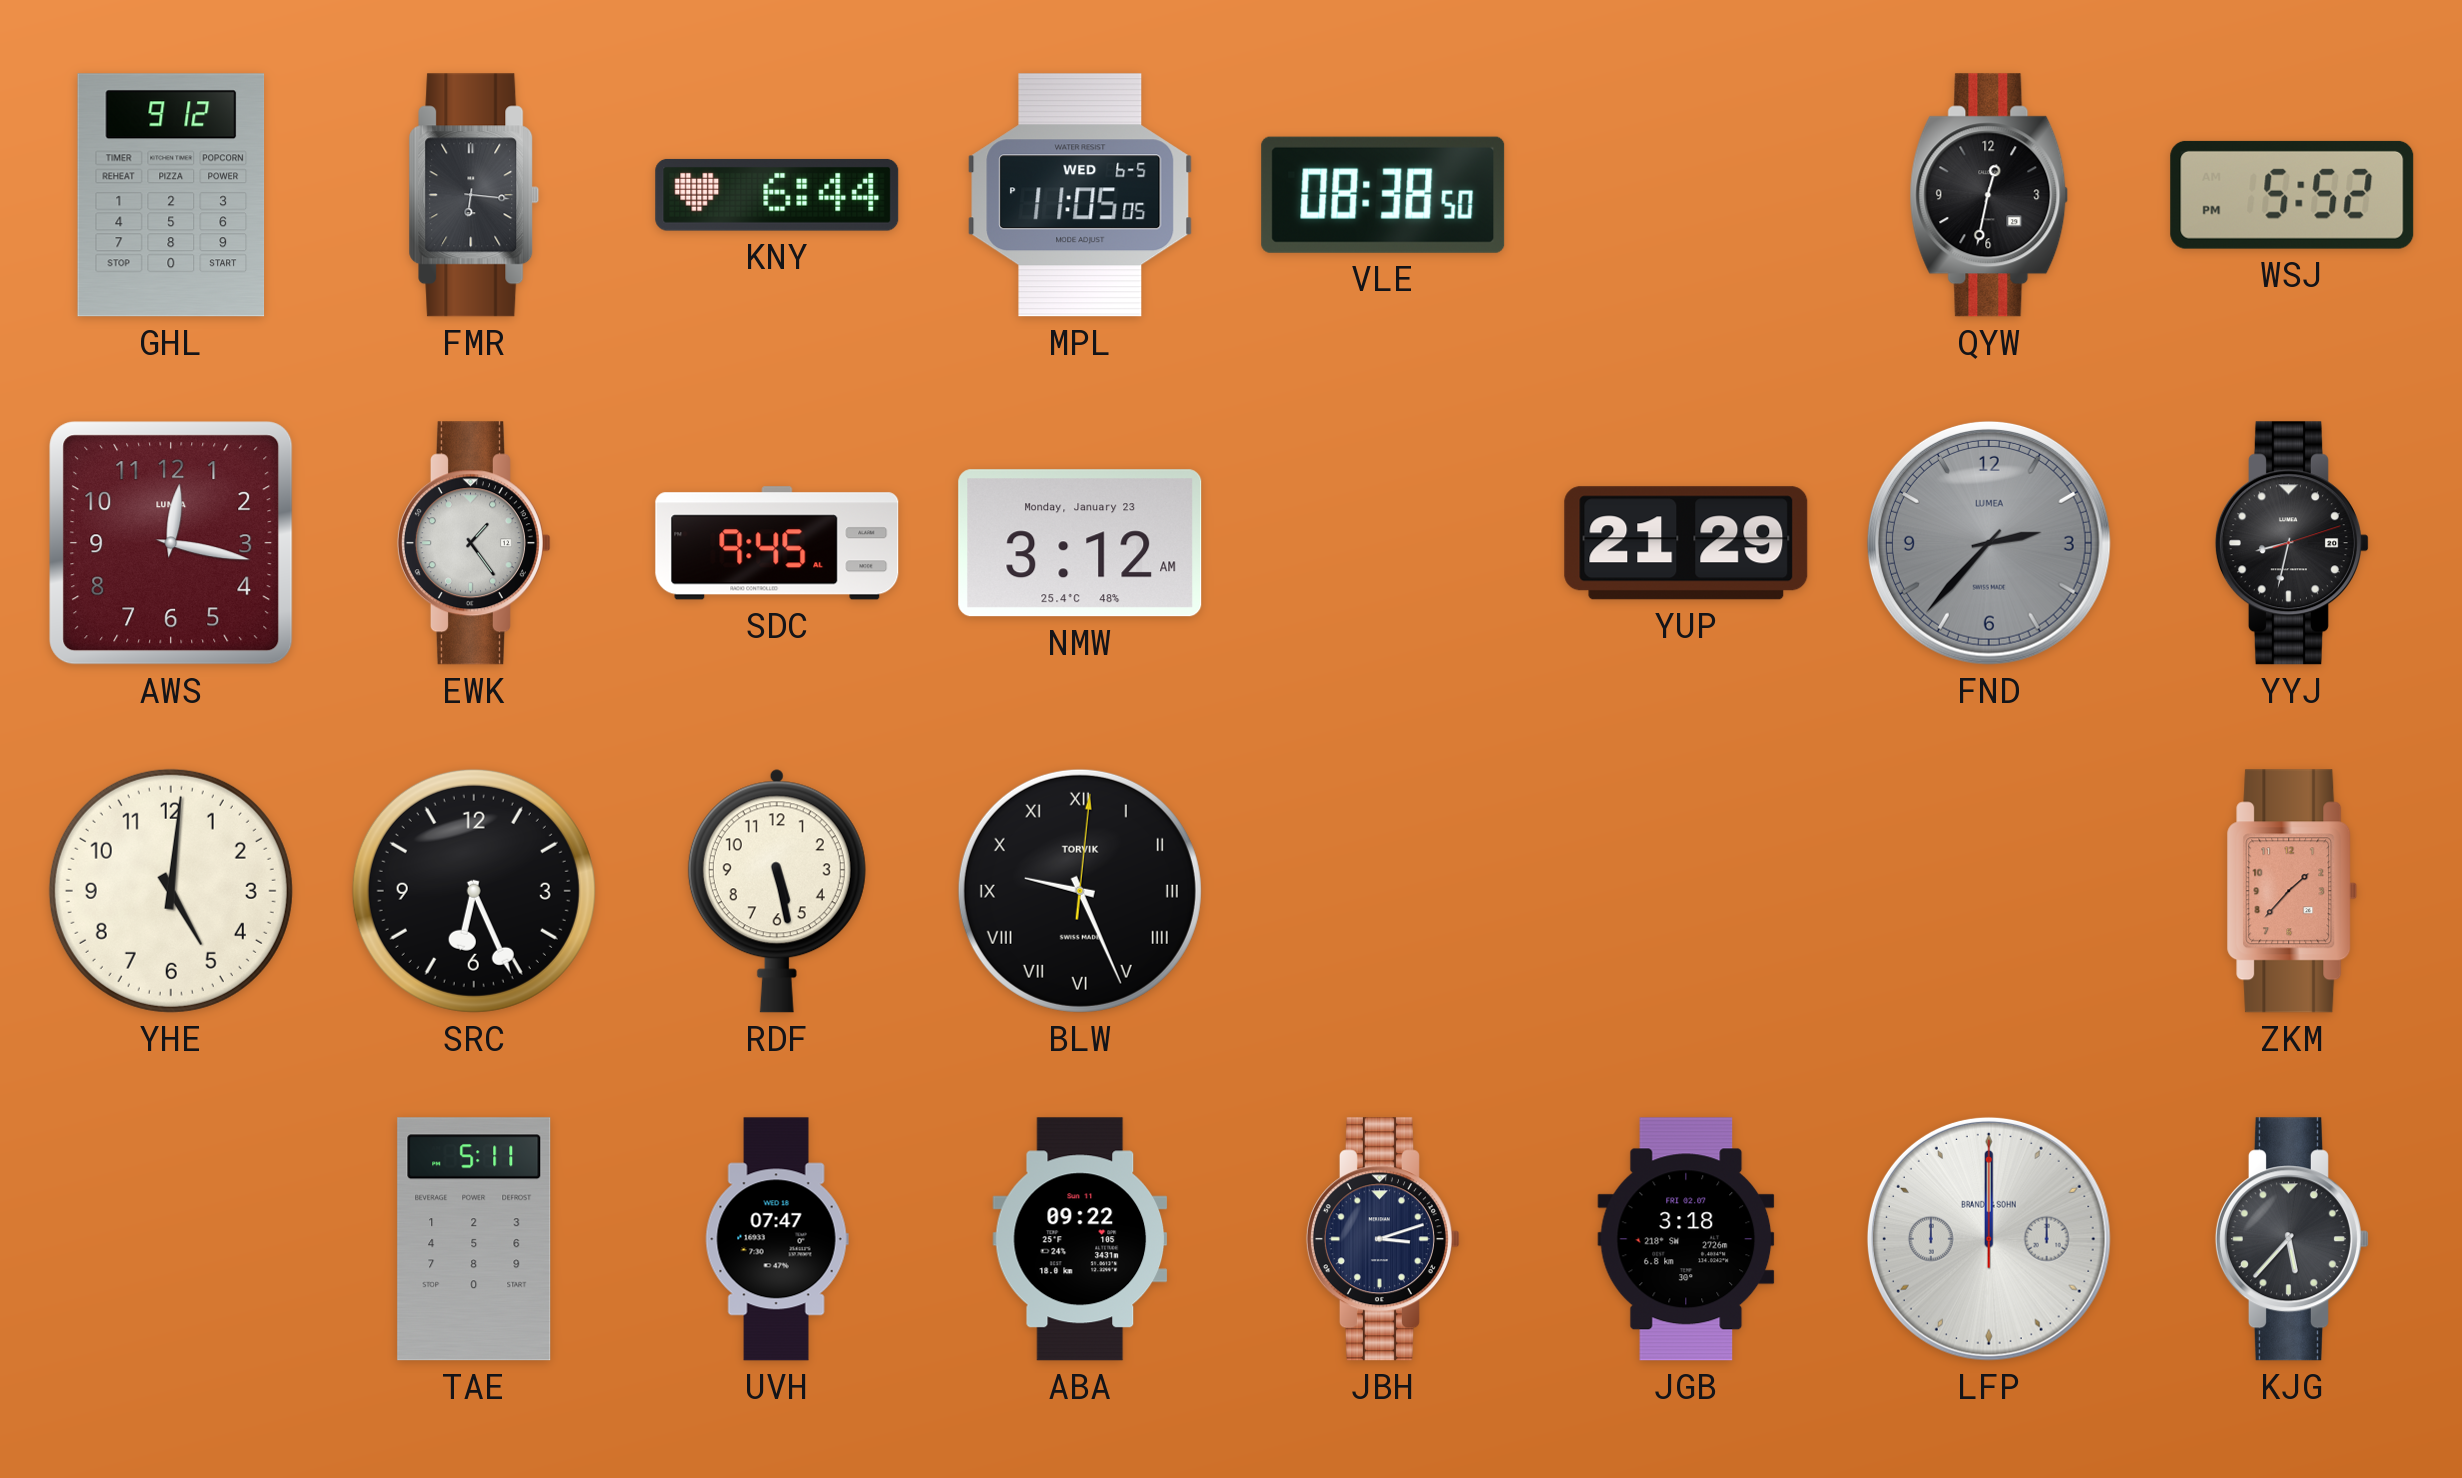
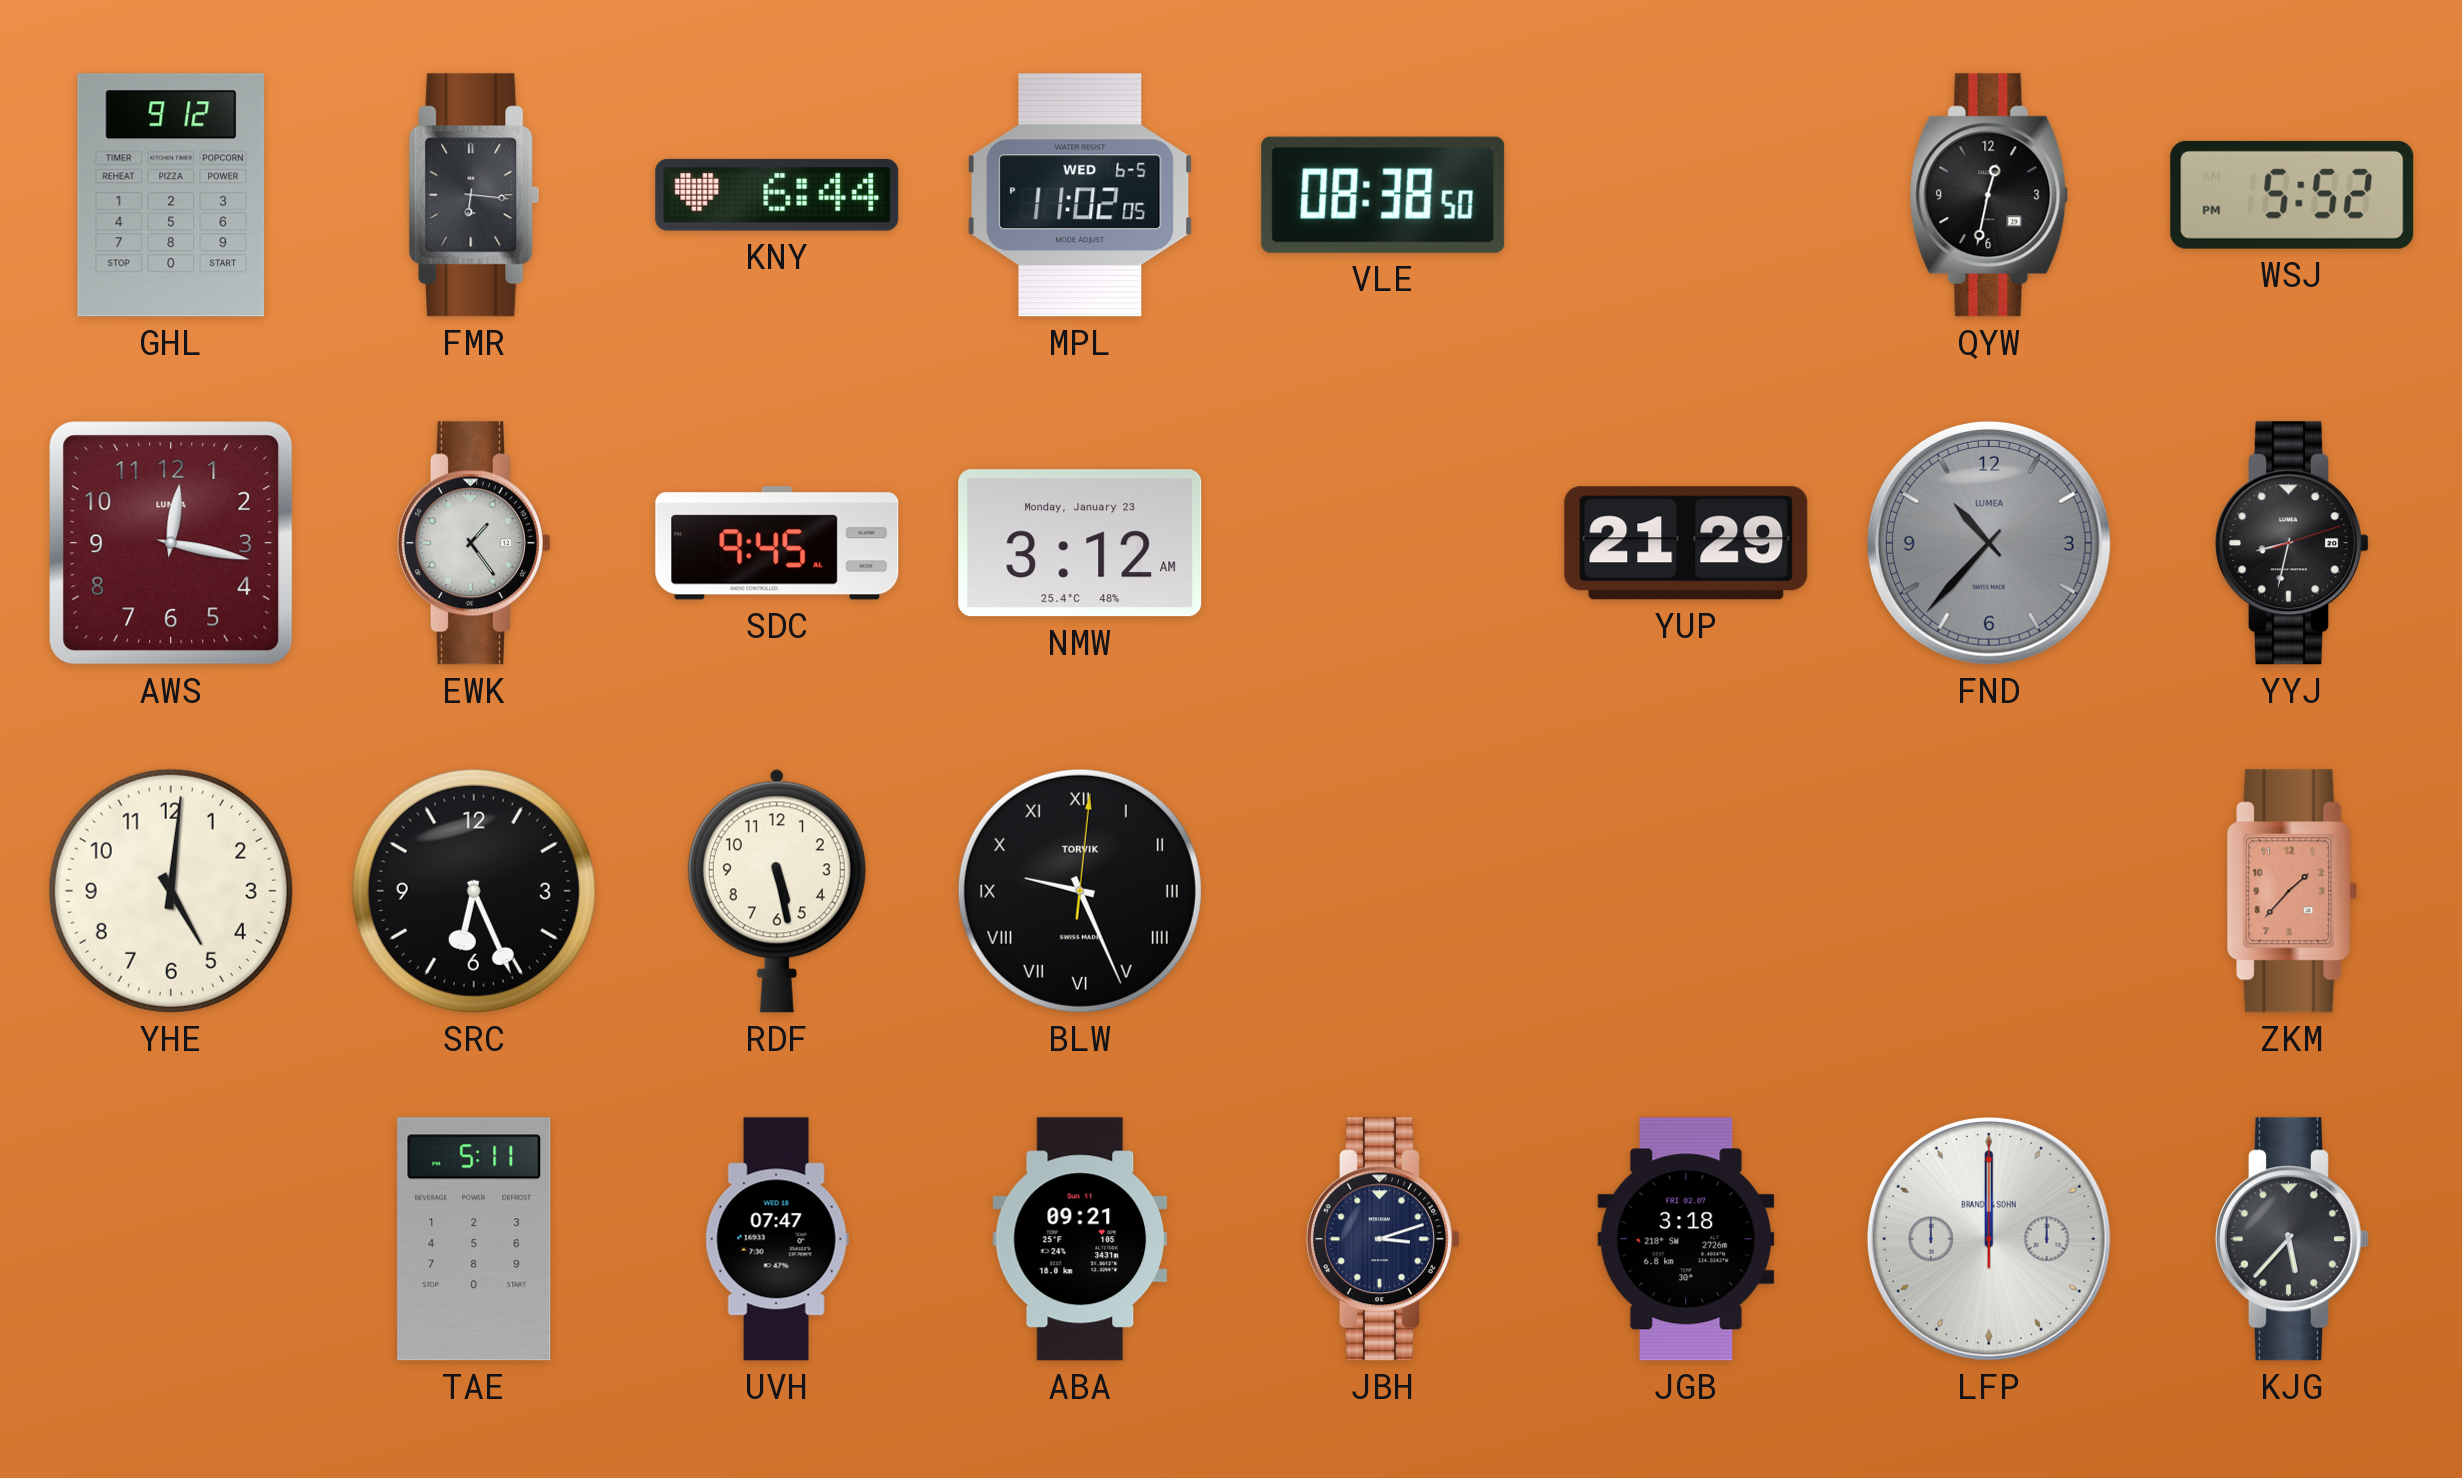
MPL: 11:05 -> 11:02 (1080, 195)
FND: 2:37 -> 10:37 (1989, 543)
ABA: 09:22 -> 09:21 (1080, 1239)
